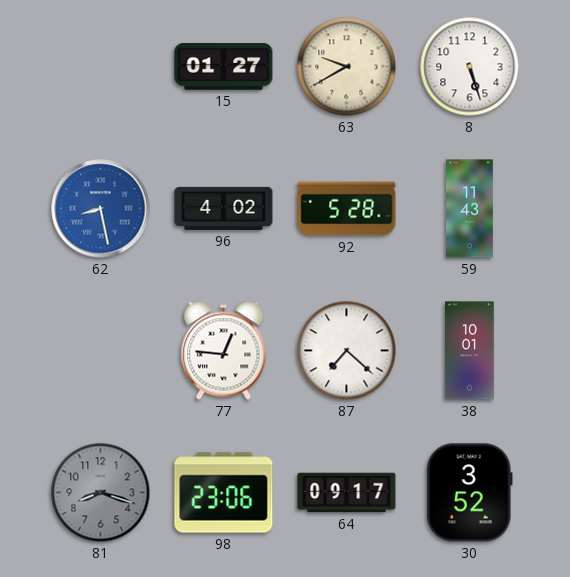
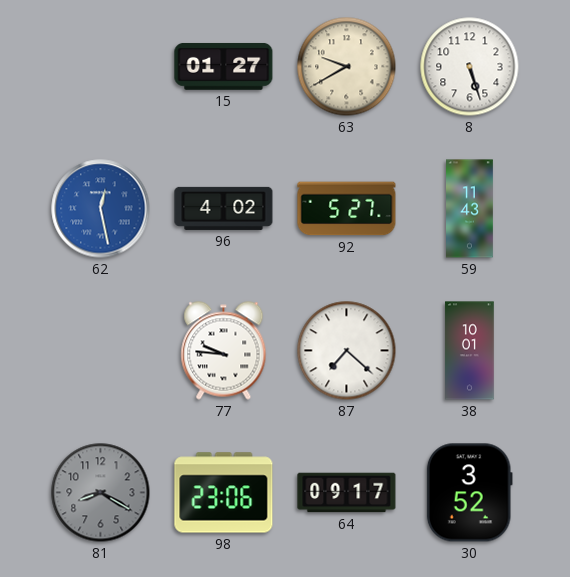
62: 8:28 -> 12:28 (101, 209)
92: 5:28 -> 5:27 (347, 209)
77: 12:46 -> 9:46 (224, 351)
81: 8:18 -> 8:20 (101, 493)
